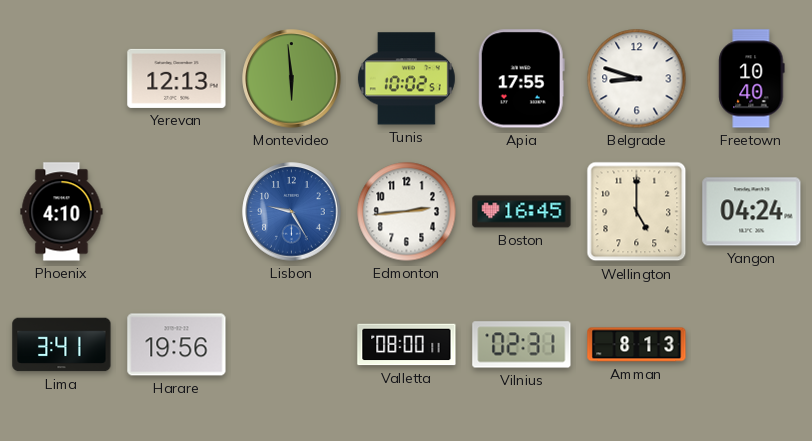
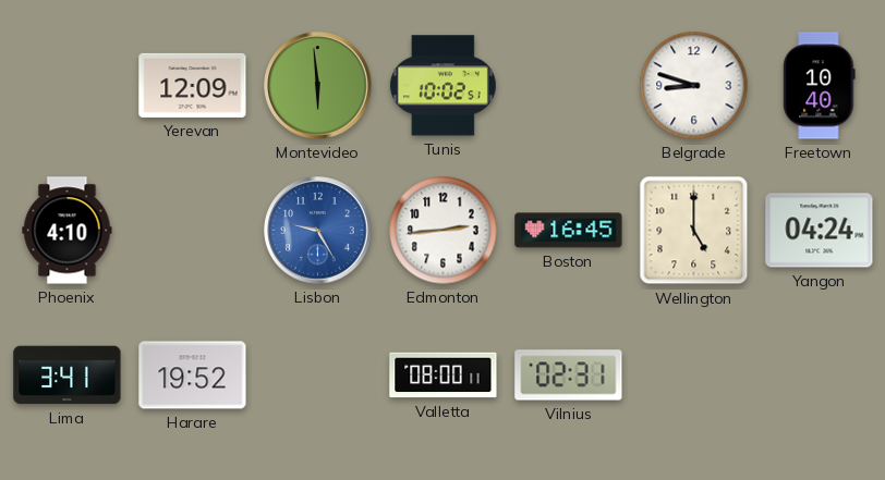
Yerevan: 12:13 -> 12:09 (193, 85)
Apia: 17:55 -> none (521, 79)
Harare: 19:56 -> 19:52 (193, 376)
Amman: 8:13 -> none (637, 345)
